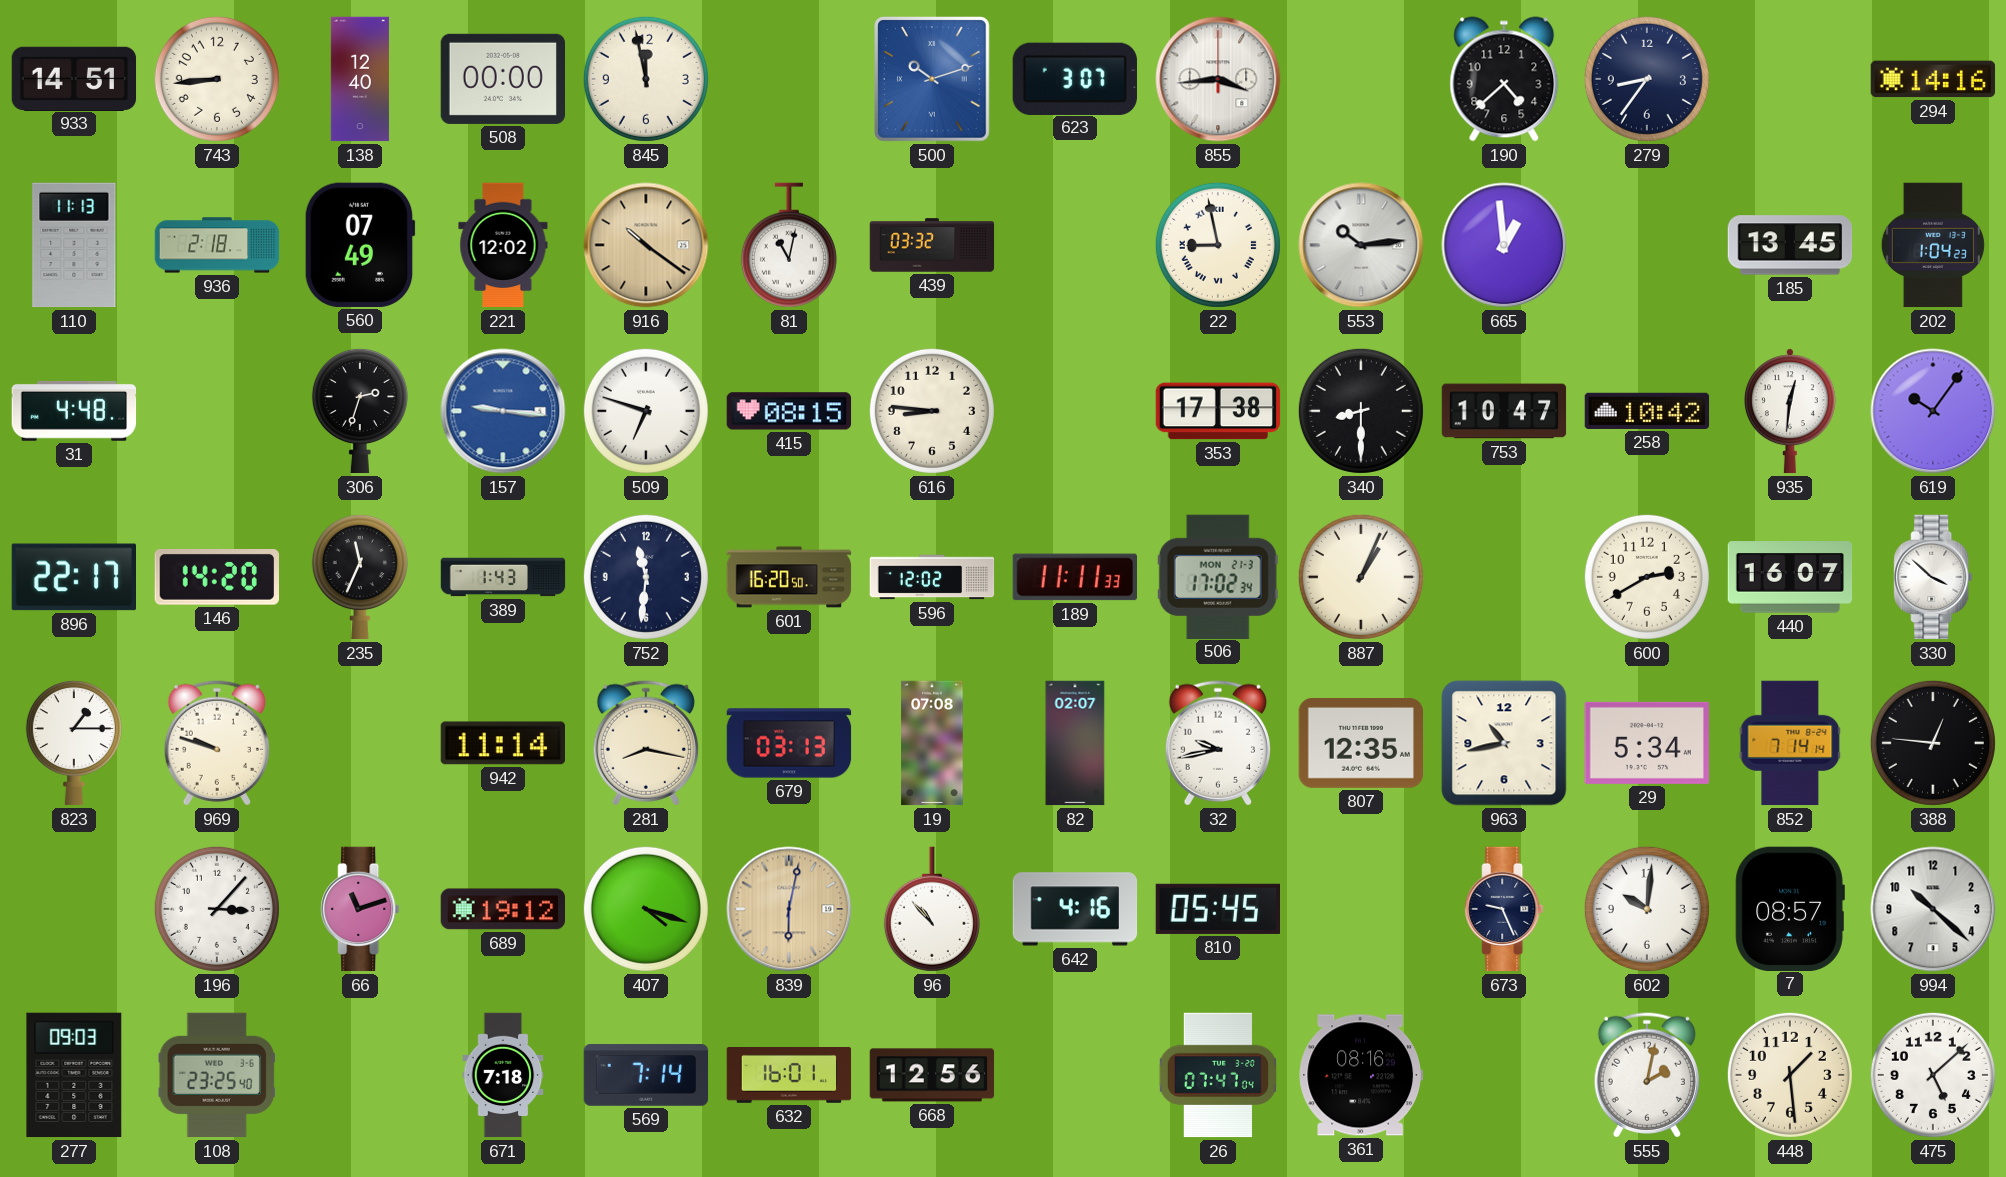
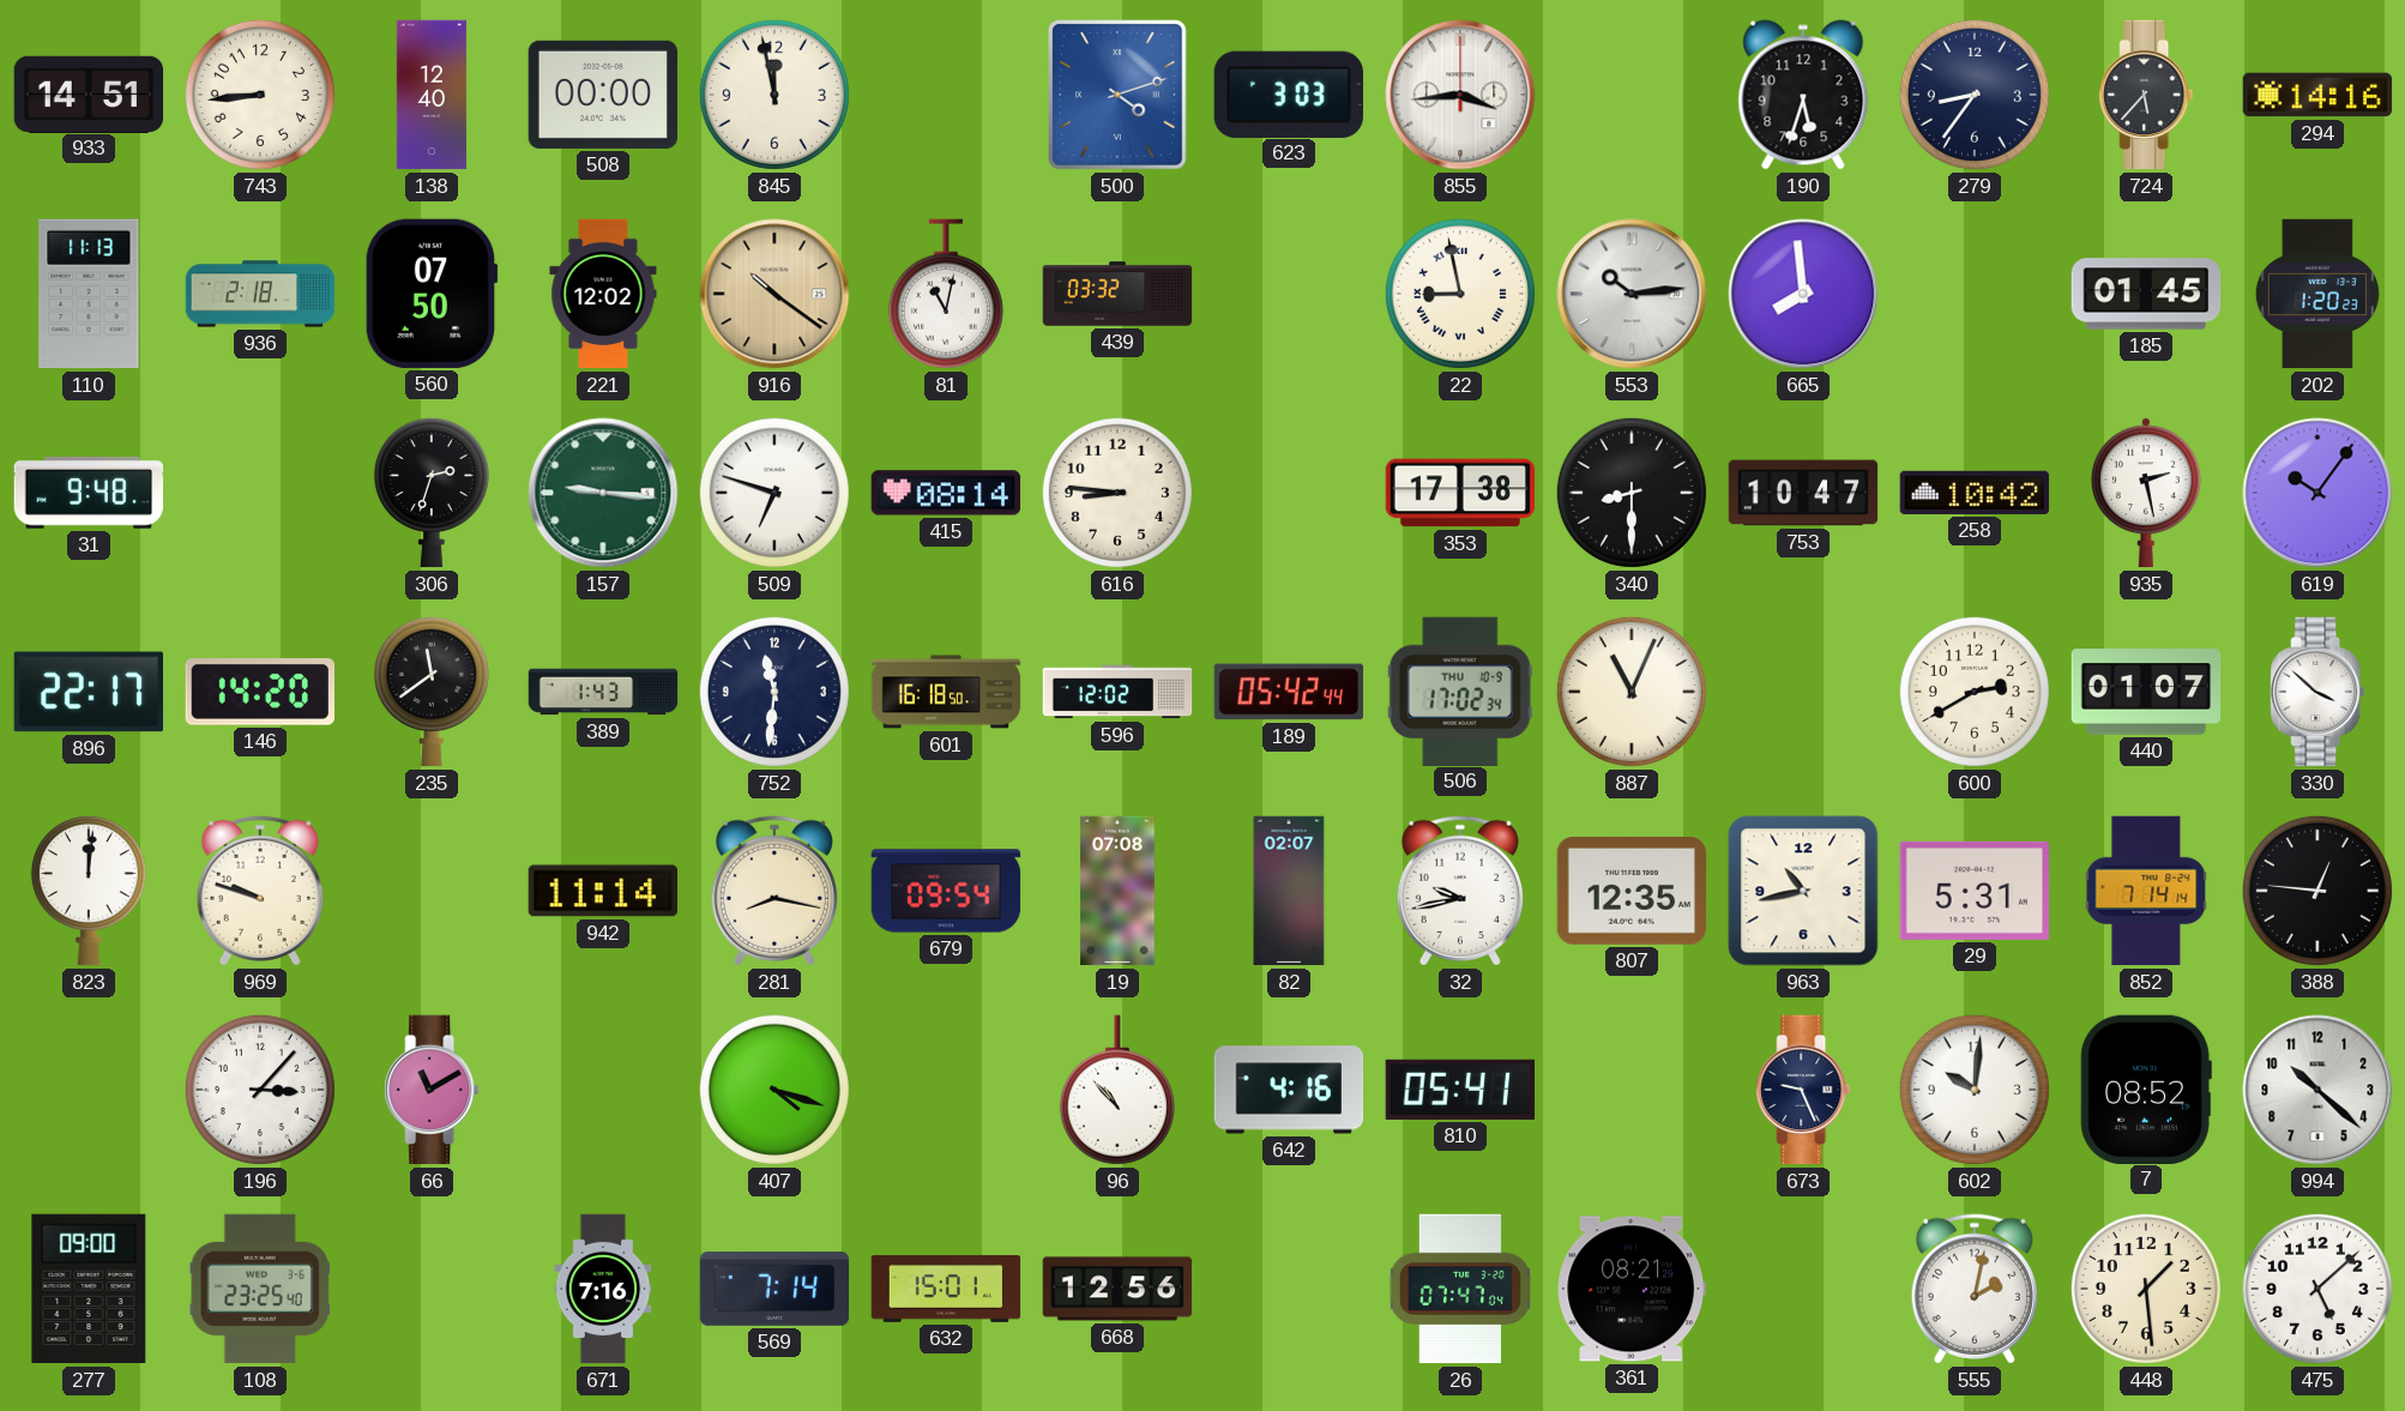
500: 10:12 -> 4:12 (1119, 95)
623: 3:07 -> 3:03 (1289, 94)
190: 4:38 -> 5:33 (1803, 95)
724: none -> 5:37 (2146, 95)
560: 07:49 -> 07:50 (432, 294)
665: 12:59 -> 7:59 (1803, 294)
185: 13:45 -> 01:45 (2146, 294)
202: 1:04 -> 1:20 (2317, 294)
31: 4:48 -> 9:48 (89, 493)
157 dial: blue -> green (603, 493)
415: 08:15 -> 08:14 (946, 493)
935: 12:31 -> 2:28 (2146, 493)
235: 11:34 -> 11:39 (432, 692)
601: 16:20 -> 16:18 (946, 692)
189: 11:11 -> 05:42 (1288, 692)
506 date: MON 21-3 -> THU 10-9 (1460, 691)
887: 1:04 -> 11:04 (1632, 692)
440: 16:07 -> 01:07 (2146, 692)
823: 1:15 -> 12:01 (89, 891)
679: 03:13 -> 09:54 (946, 891)
29: 5:34 -> 5:31 (1973, 891)
66: 11:12 -> 11:10 (432, 1090)
689: 19:12 -> none (502, 909)
839: 6:02 -> none (789, 909)
810: 05:45 -> 05:41 (1459, 1090)
7: 08:57 -> 08:52 (2146, 1089)
277: 09:03 -> 09:00 (89, 1289)
671: 7:18 -> 7:16 (603, 1289)
632: 16:01 -> 15:01 (946, 1289)
361: 08:16 -> 08:21 (1631, 1289)
